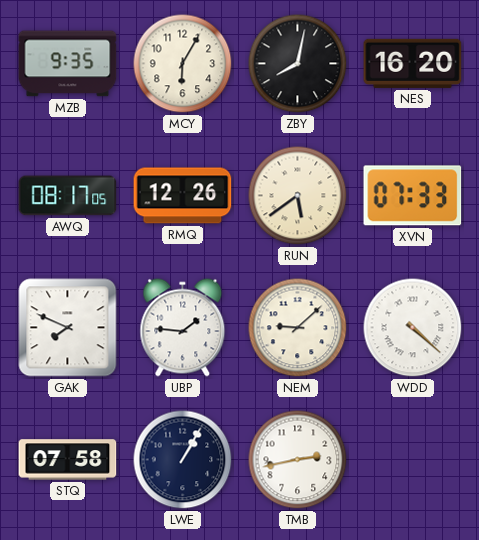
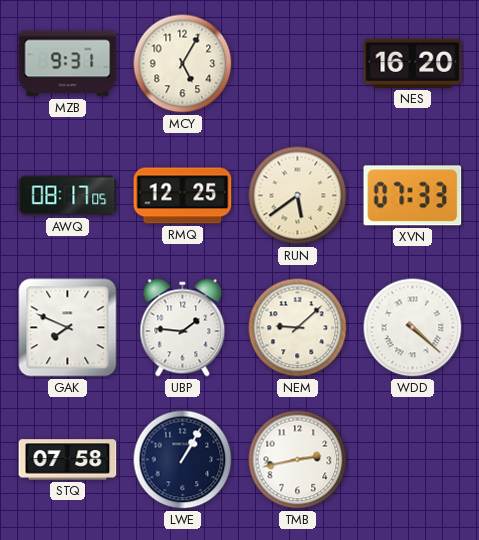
MZB: 9:35 -> 9:31 (68, 64)
MCY: 6:05 -> 5:05 (183, 64)
ZBY: 8:02 -> none (298, 64)
RMQ: 12:26 -> 12:25 (183, 196)
